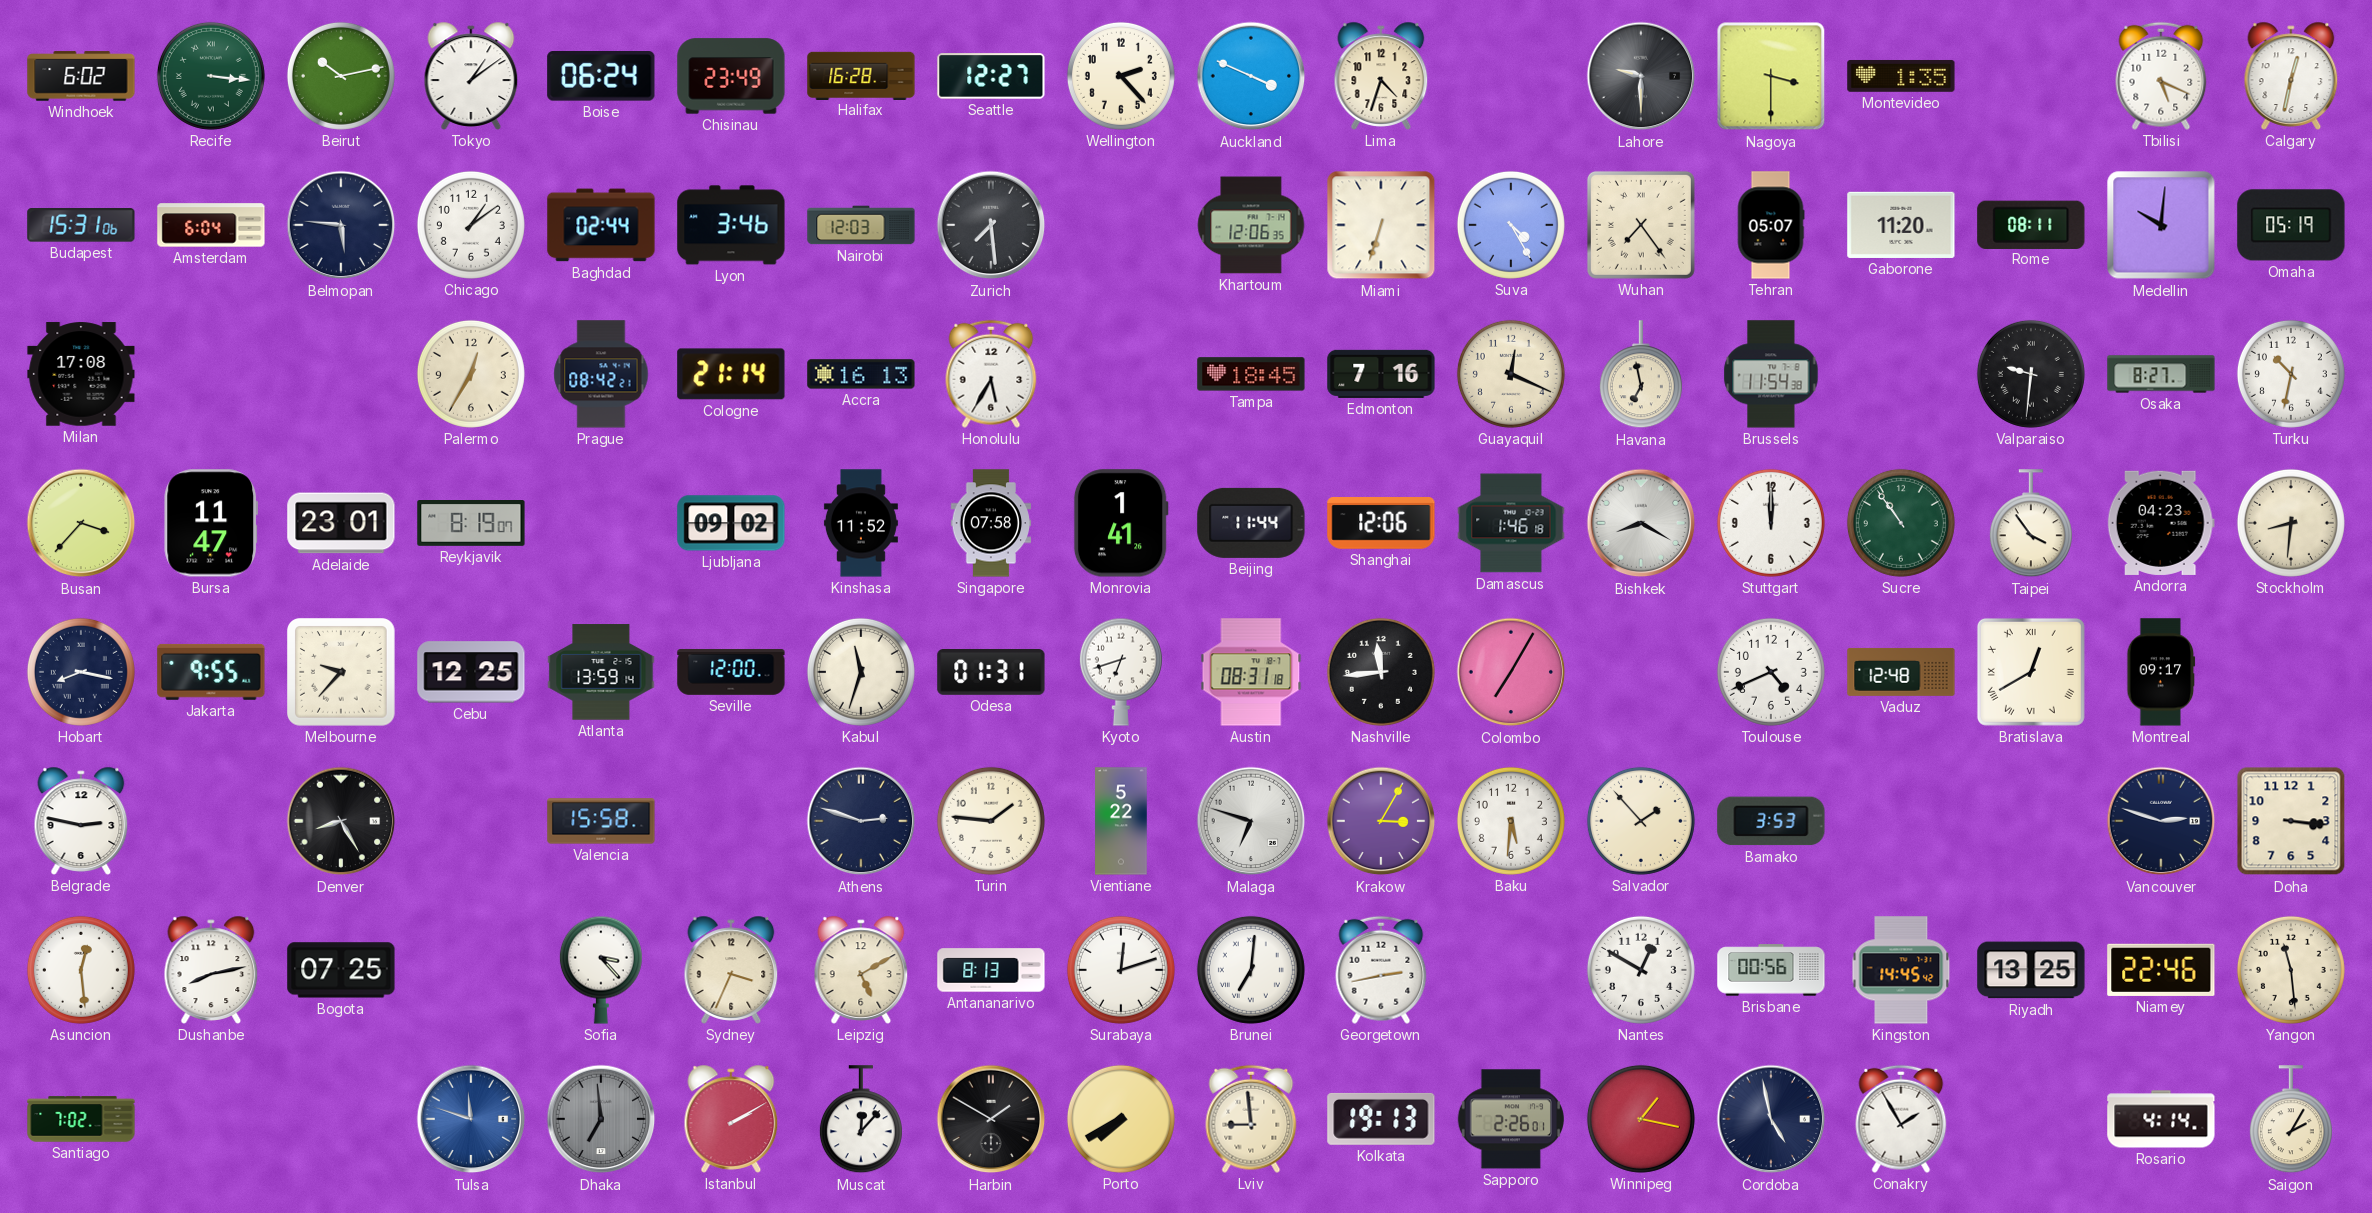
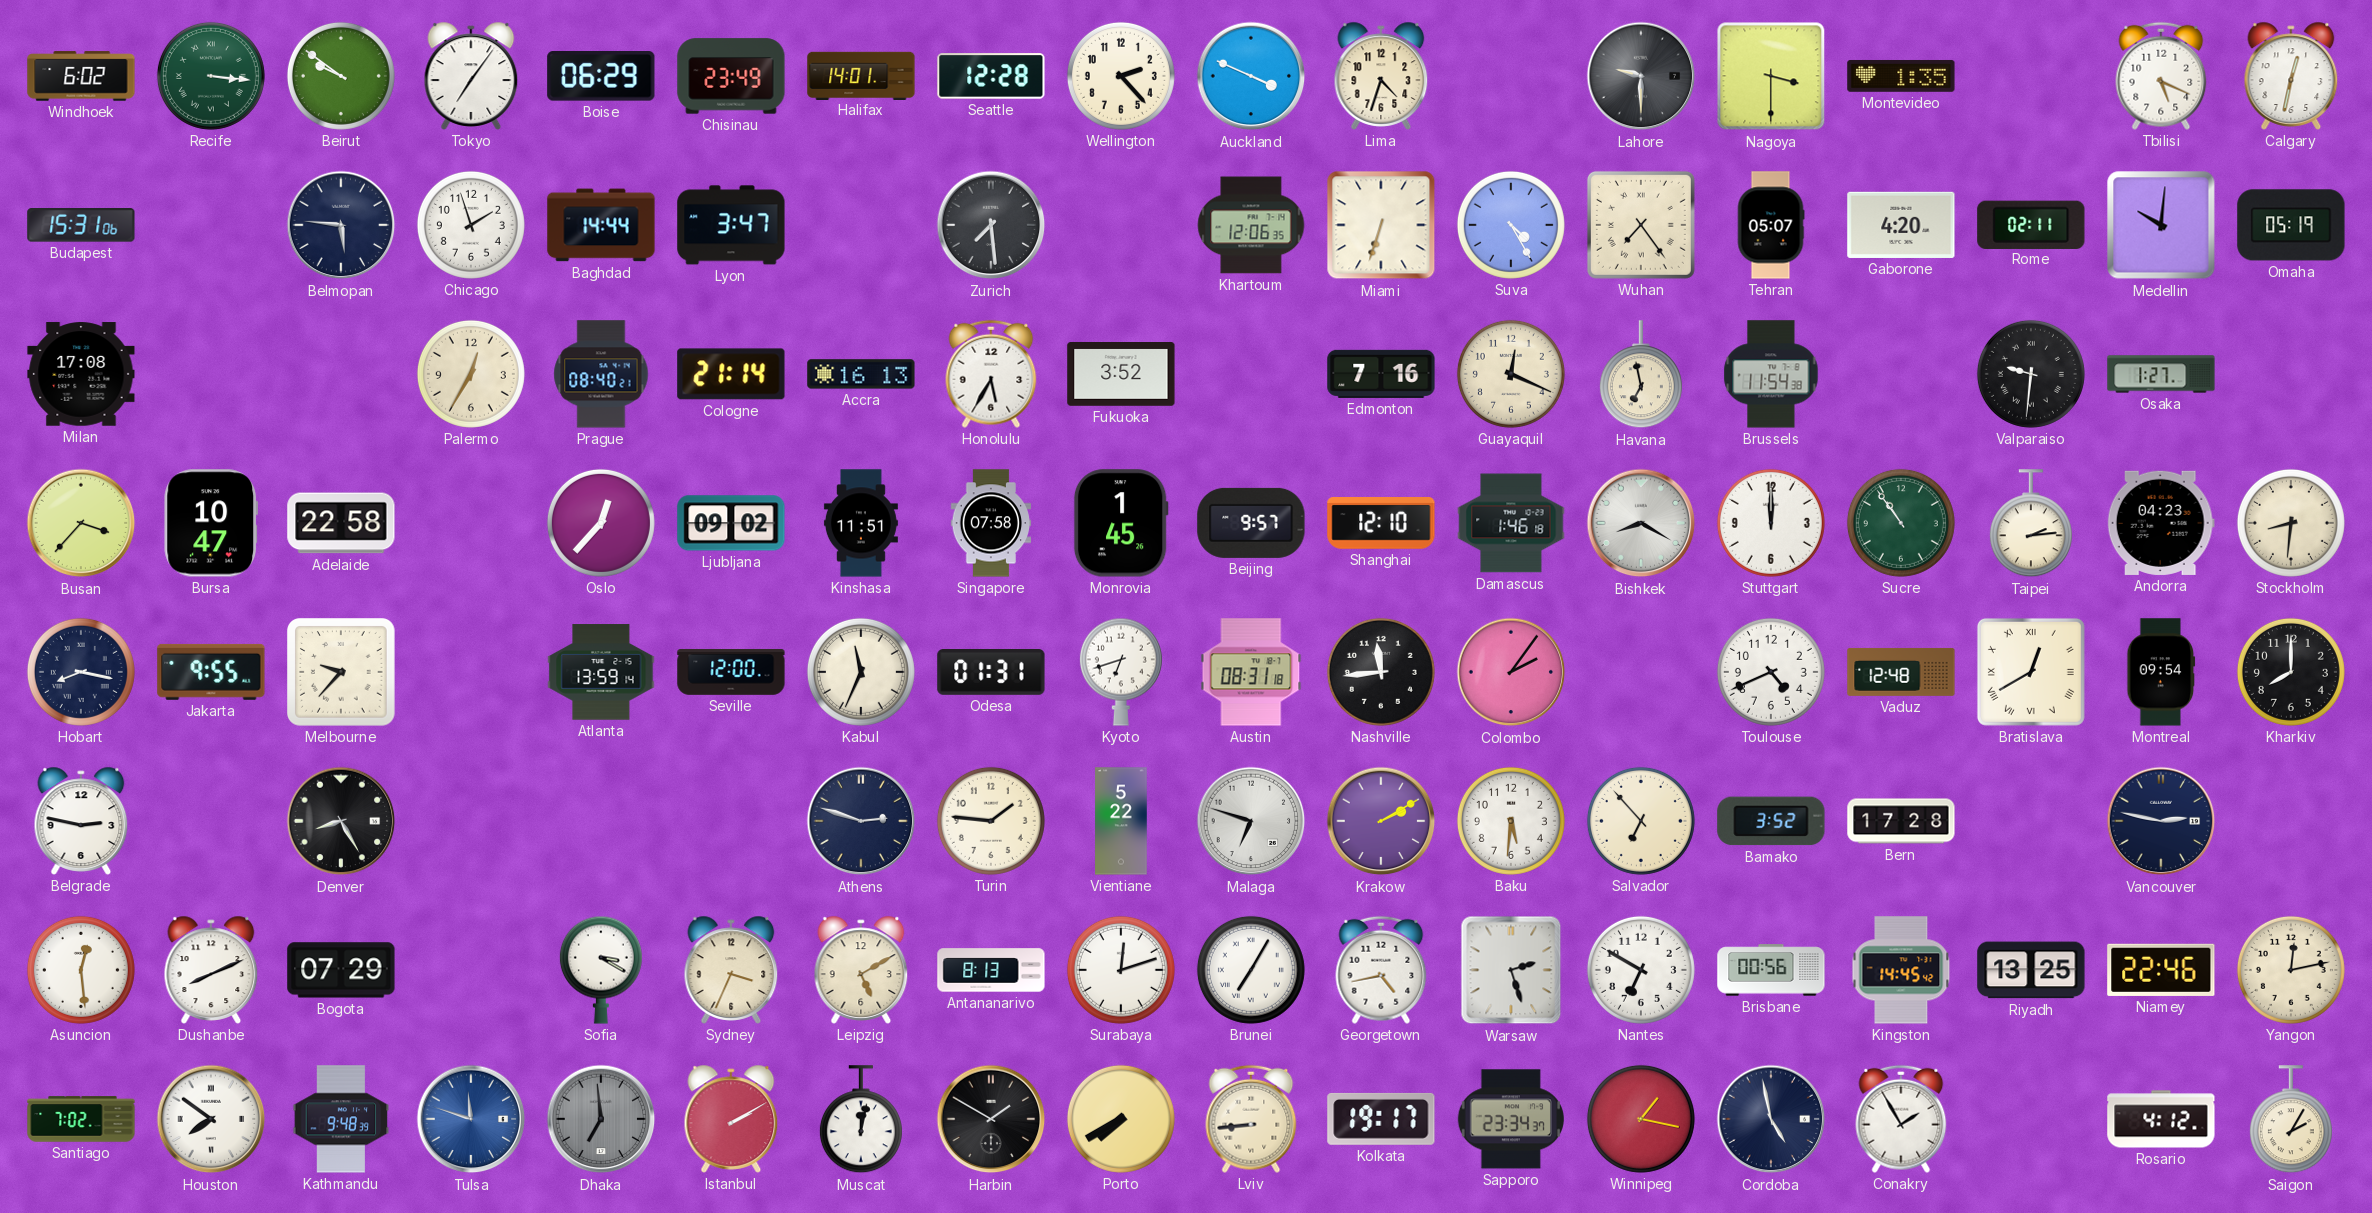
Beirut: 10:13 -> 9:51 (341, 76)
Tokyo: 1:09 -> 7:06 (471, 76)
Boise: 06:24 -> 06:29 (601, 77)
Halifax: 16:28 -> 14:01 (861, 75)
Seattle: 12:27 -> 12:28 (991, 76)
Amsterdam: 6:04 -> none (211, 225)
Chicago: 1:09 -> 1:57 (471, 225)
Baghdad: 02:44 -> 14:44 (601, 225)
Lyon: 3:46 -> 3:47 (731, 225)
Nairobi: 12:03 -> none (861, 225)
Gaborone: 11:20 -> 4:20 (1901, 225)
Rome: 08:11 -> 02:11 (2031, 224)
Prague: 08:42 -> 08:40 (601, 374)
Fukuoka: none -> 3:52 (1121, 375)
Tampa: 18:45 -> none (1251, 374)
Osaka: 8:27 -> 1:27 (2161, 374)
Turku: 10:32 -> none (2291, 374)
Bursa: 11:47 -> 10:47 (211, 523)
Adelaide: 23:01 -> 22:58 (341, 523)
Reykjavik: 8:19 -> none (471, 524)
Oslo: none -> 12:37 (601, 523)
Kinshasa: 11:52 -> 11:51 (861, 523)
Monrovia: 1:41 -> 1:45 (1121, 523)
Beijing: 11:44 -> 9:57 (1251, 523)
Shanghai: 12:06 -> 12:10 (1381, 524)
Taipei: 3:54 -> 2:14 (2031, 524)
Cebu: 12:25 -> none (471, 672)
Kabul: 11:33 -> 11:34 (861, 672)
Colombo: 7:05 -> 2:06 (1511, 672)
Montreal: 09:17 -> 09:54 (2161, 672)
Kharkiv: none -> 8:00 (2291, 672)
Valencia: 15:58 -> none (601, 821)
Krakow: 3:05 -> 2:10 (1381, 821)
Salvador: 1:53 -> 6:53 (1641, 821)
Bamako: 3:53 -> 3:52 (1771, 821)
Bern: none -> 17:28 (1901, 821)
Vancouver: 2:48 -> 2:47 (2161, 821)
Doha: 3:16 -> none (2291, 821)
Dushanbe: 8:13 -> 8:11 (211, 970)
Bogota: 07:25 -> 07:29 (341, 970)
Sofia: 3:23 -> 3:20 (601, 970)
Brunei: 7:01 -> 7:05 (1251, 970)
Georgetown: 2:43 -> 4:43 (1381, 970)
Warsaw: none -> 2:27 (1511, 970)
Nantes: 12:50 -> 6:50 (1641, 970)
Yangon: 11:29 -> 12:13 (2291, 970)
Houston: none -> 7:51 (211, 1119)
Kathmandu: none -> 9:48 (341, 1119)
Muscat: 12:07 -> 12:02 (861, 1120)
Lviv: 8:59 -> 8:44 (1251, 1119)
Kolkata: 19:13 -> 19:17 (1381, 1119)
Sapporo: 2:26 -> 23:34 (1511, 1119)
Rosario: 4:14 -> 4:12 (2161, 1119)
